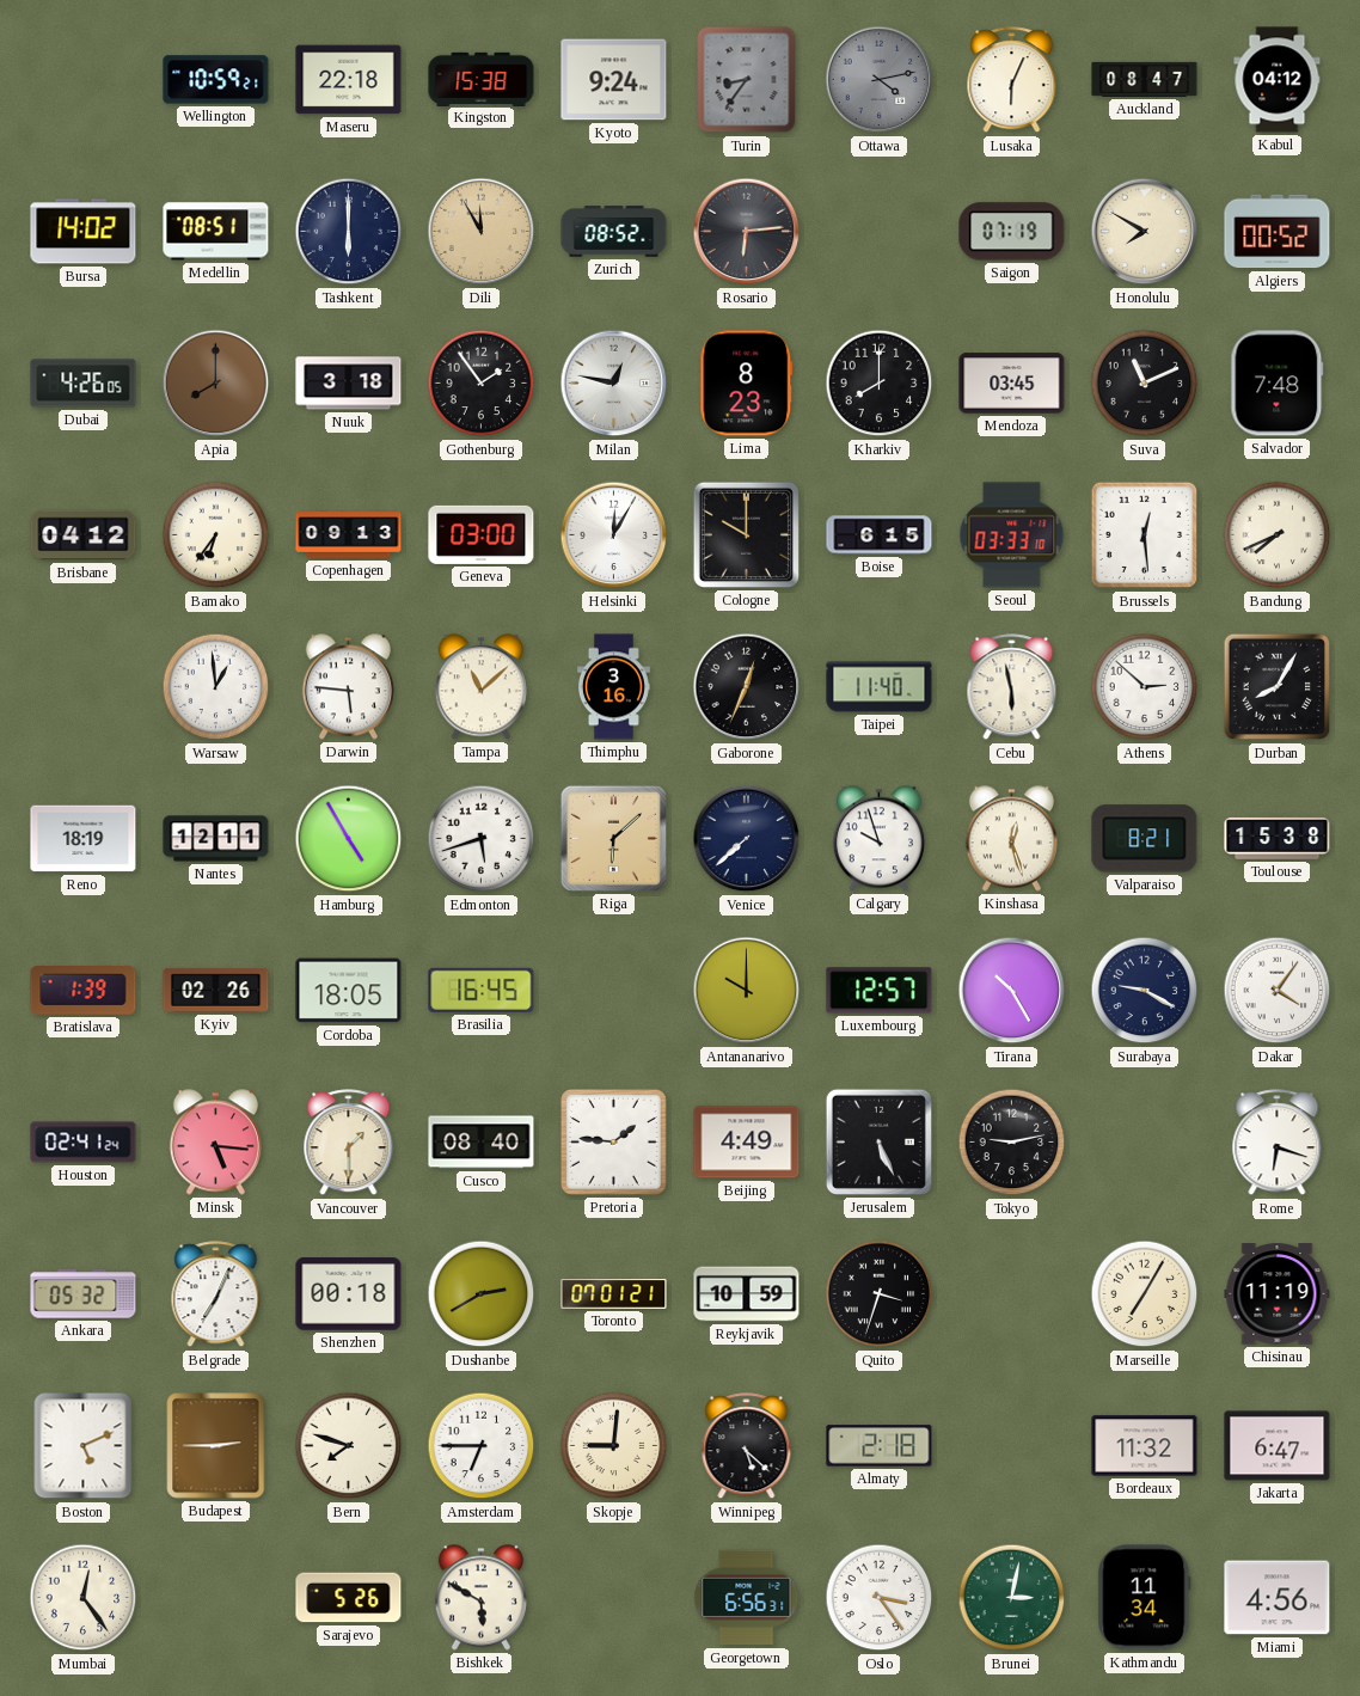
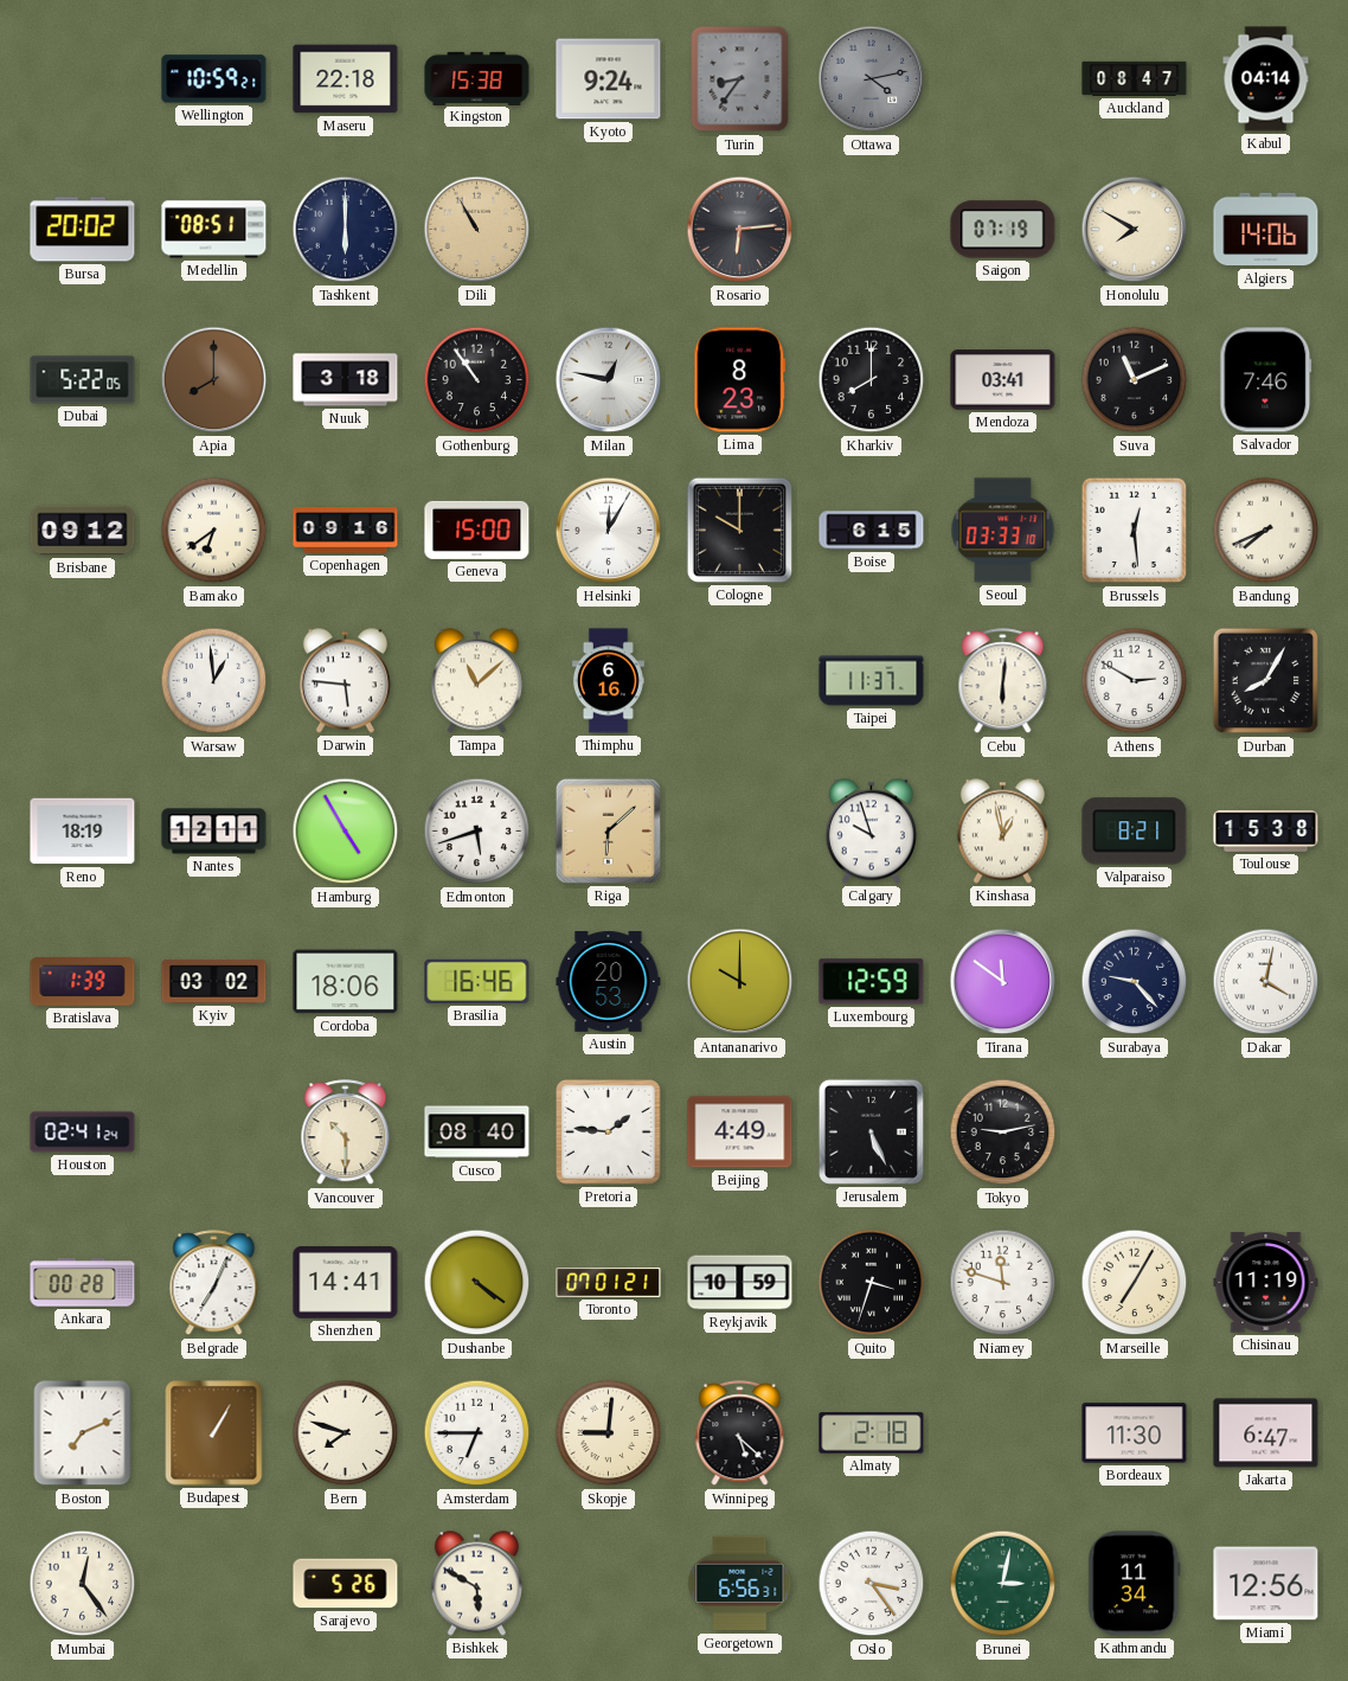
Lusaka: 6:04 -> none (1012, 80)
Kabul: 04:12 -> 04:14 (1266, 79)
Bursa: 14:02 -> 20:02 (83, 230)
Dili: 11:55 -> 10:55 (477, 230)
Zurich: 08:52 -> none (614, 232)
Algiers: 00:52 -> 14:06 (1266, 230)
Dubai: 4:26 -> 5:22 (83, 380)
Gothenburg: 1:54 -> 10:54 (477, 380)
Mendoza: 03:45 -> 03:41 (1003, 380)
Salvador: 7:48 -> 7:46 (1266, 380)
Brisbane: 04:12 -> 09:12 (83, 531)
Bamako: 6:36 -> 6:39 (214, 531)
Copenhagen: 09:13 -> 09:16 (346, 531)
Geneva: 03:00 -> 15:00 (477, 530)
Thimphu: 3:16 -> 6:16 (608, 681)
Gaborone: 12:34 -> none (747, 687)
Taipei: 11:40 -> 11:37 (872, 681)
Cebu: 5:58 -> 6:01 (1003, 681)
Athens: 2:52 -> 2:50 (1135, 681)
Venice: 7:38 -> none (747, 839)
Kinshasa: 12:27 -> 12:58 (1002, 832)
Kyiv: 02:26 -> 03:02 (214, 982)
Cordoba: 18:05 -> 18:06 (346, 982)
Brasilia: 16:45 -> 16:46 (477, 981)
Austin: none -> 20:53 (609, 982)
Luxembourg: 12:57 -> 12:59 (872, 982)
Tirana: 10:25 -> 11:51 (1003, 982)
Surabaya: 9:20 -> 9:23 (1135, 982)
Dakar: 4:06 -> 4:02 (1266, 982)
Minsk: 5:16 -> none (215, 1143)
Vancouver: 1:30 -> 10:30 (346, 1133)
Rome: 6:18 -> none (1278, 1143)
Ankara: 05:32 -> 00:28 (83, 1283)
Shenzhen: 00:18 -> 14:41 (346, 1283)
Dushanbe: 2:40 -> 4:21 (477, 1283)
Niamey: none -> 11:48 (1003, 1283)
Boston: 5:11 -> 7:11 (83, 1433)
Budapest: 2:45 -> 1:05 (214, 1433)
Bordeaux: 11:32 -> 11:30 (1135, 1433)
Miami: 4:56 -> 12:56 (1266, 1584)
